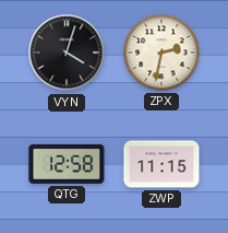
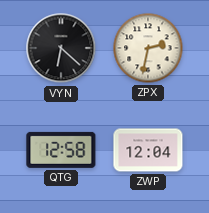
VYN: 4:03 -> 6:22 (61, 48)
ZWP: 11:15 -> 12:04 (148, 150)
